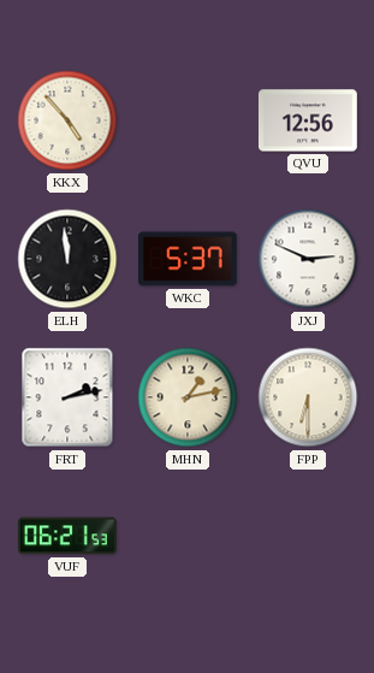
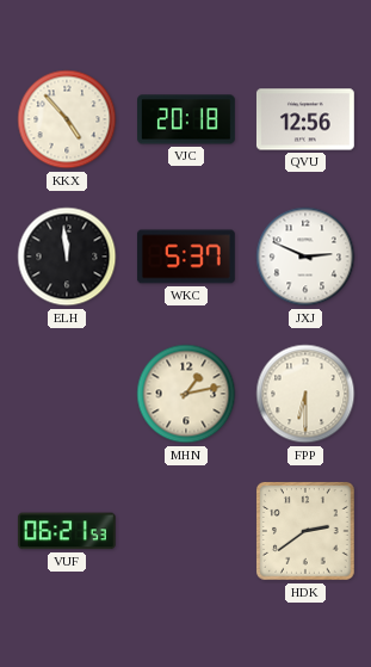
VJC: none -> 20:18 (187, 119)
FRT: 2:13 -> none (67, 397)
HDK: none -> 2:39 (307, 532)
